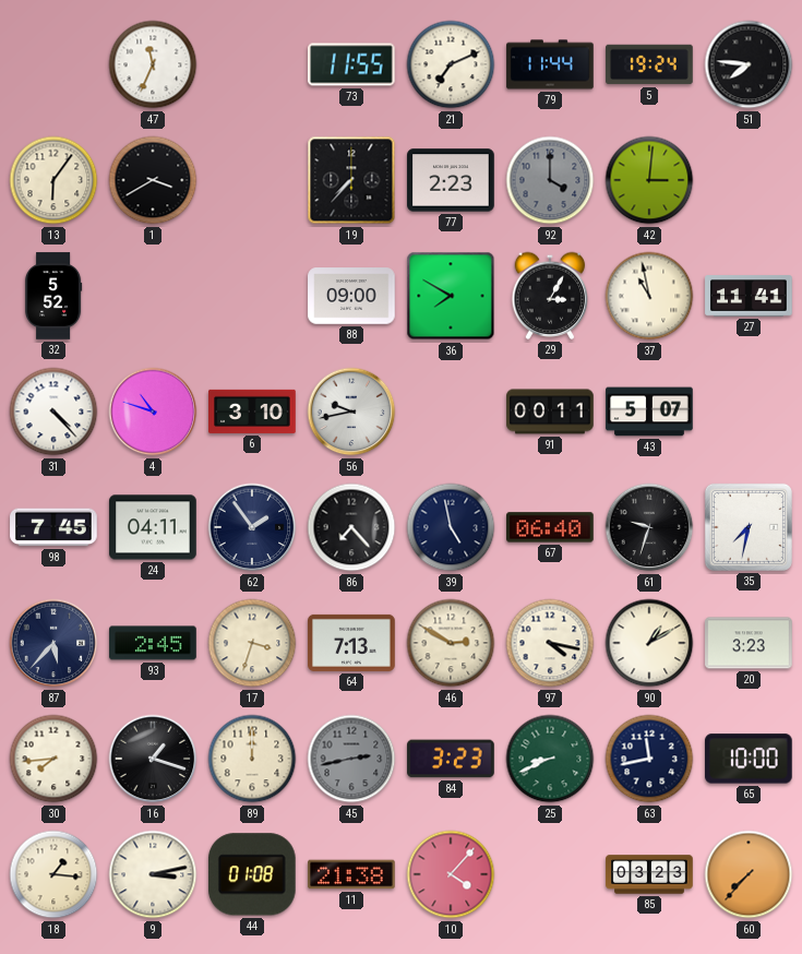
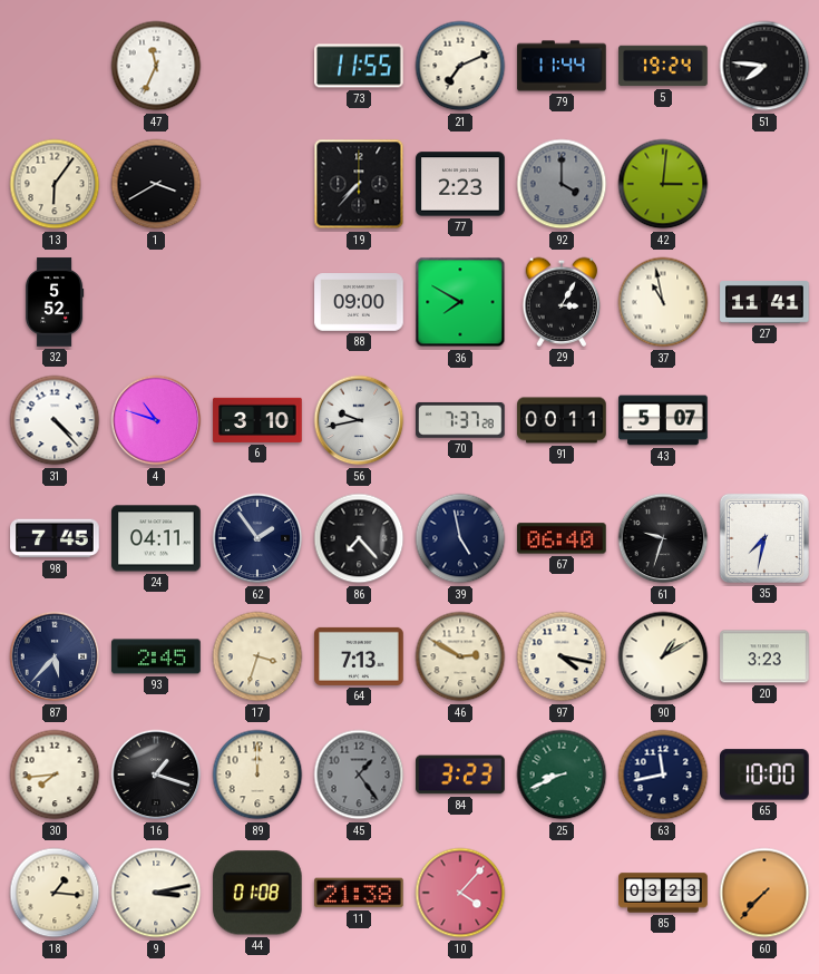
70: none -> 7:37 (460, 420)
45: 2:43 -> 1:24 (359, 775)
